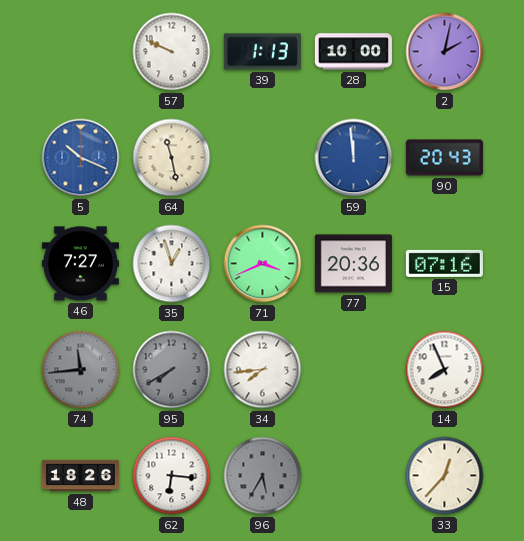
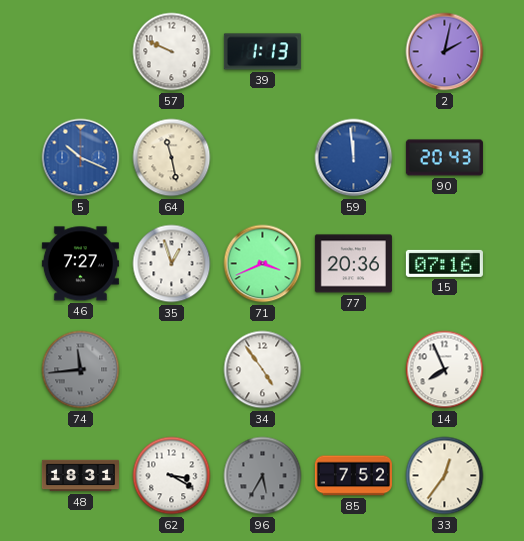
28: 10:00 -> none (353, 52)
95: 7:40 -> none (172, 370)
34: 7:44 -> 4:54 (263, 370)
48: 18:26 -> 18:31 (80, 476)
62: 6:16 -> 3:20 (172, 476)
85: none -> 7:52 (353, 476)
33: 12:37 -> 12:36 (445, 476)
